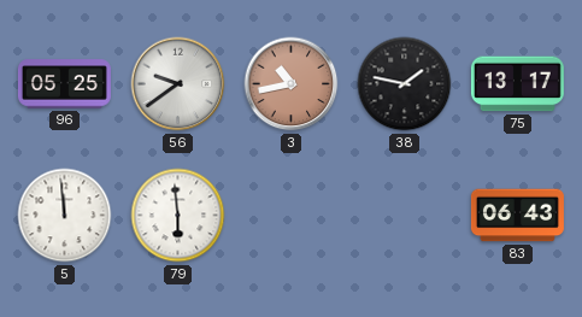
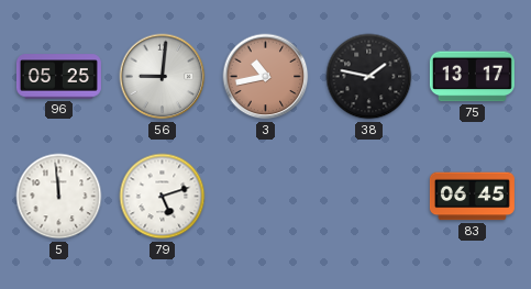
56: 9:39 -> 9:01 (163, 77)
79: 5:59 -> 5:12 (163, 197)
83: 06:43 -> 06:45 (472, 197)
